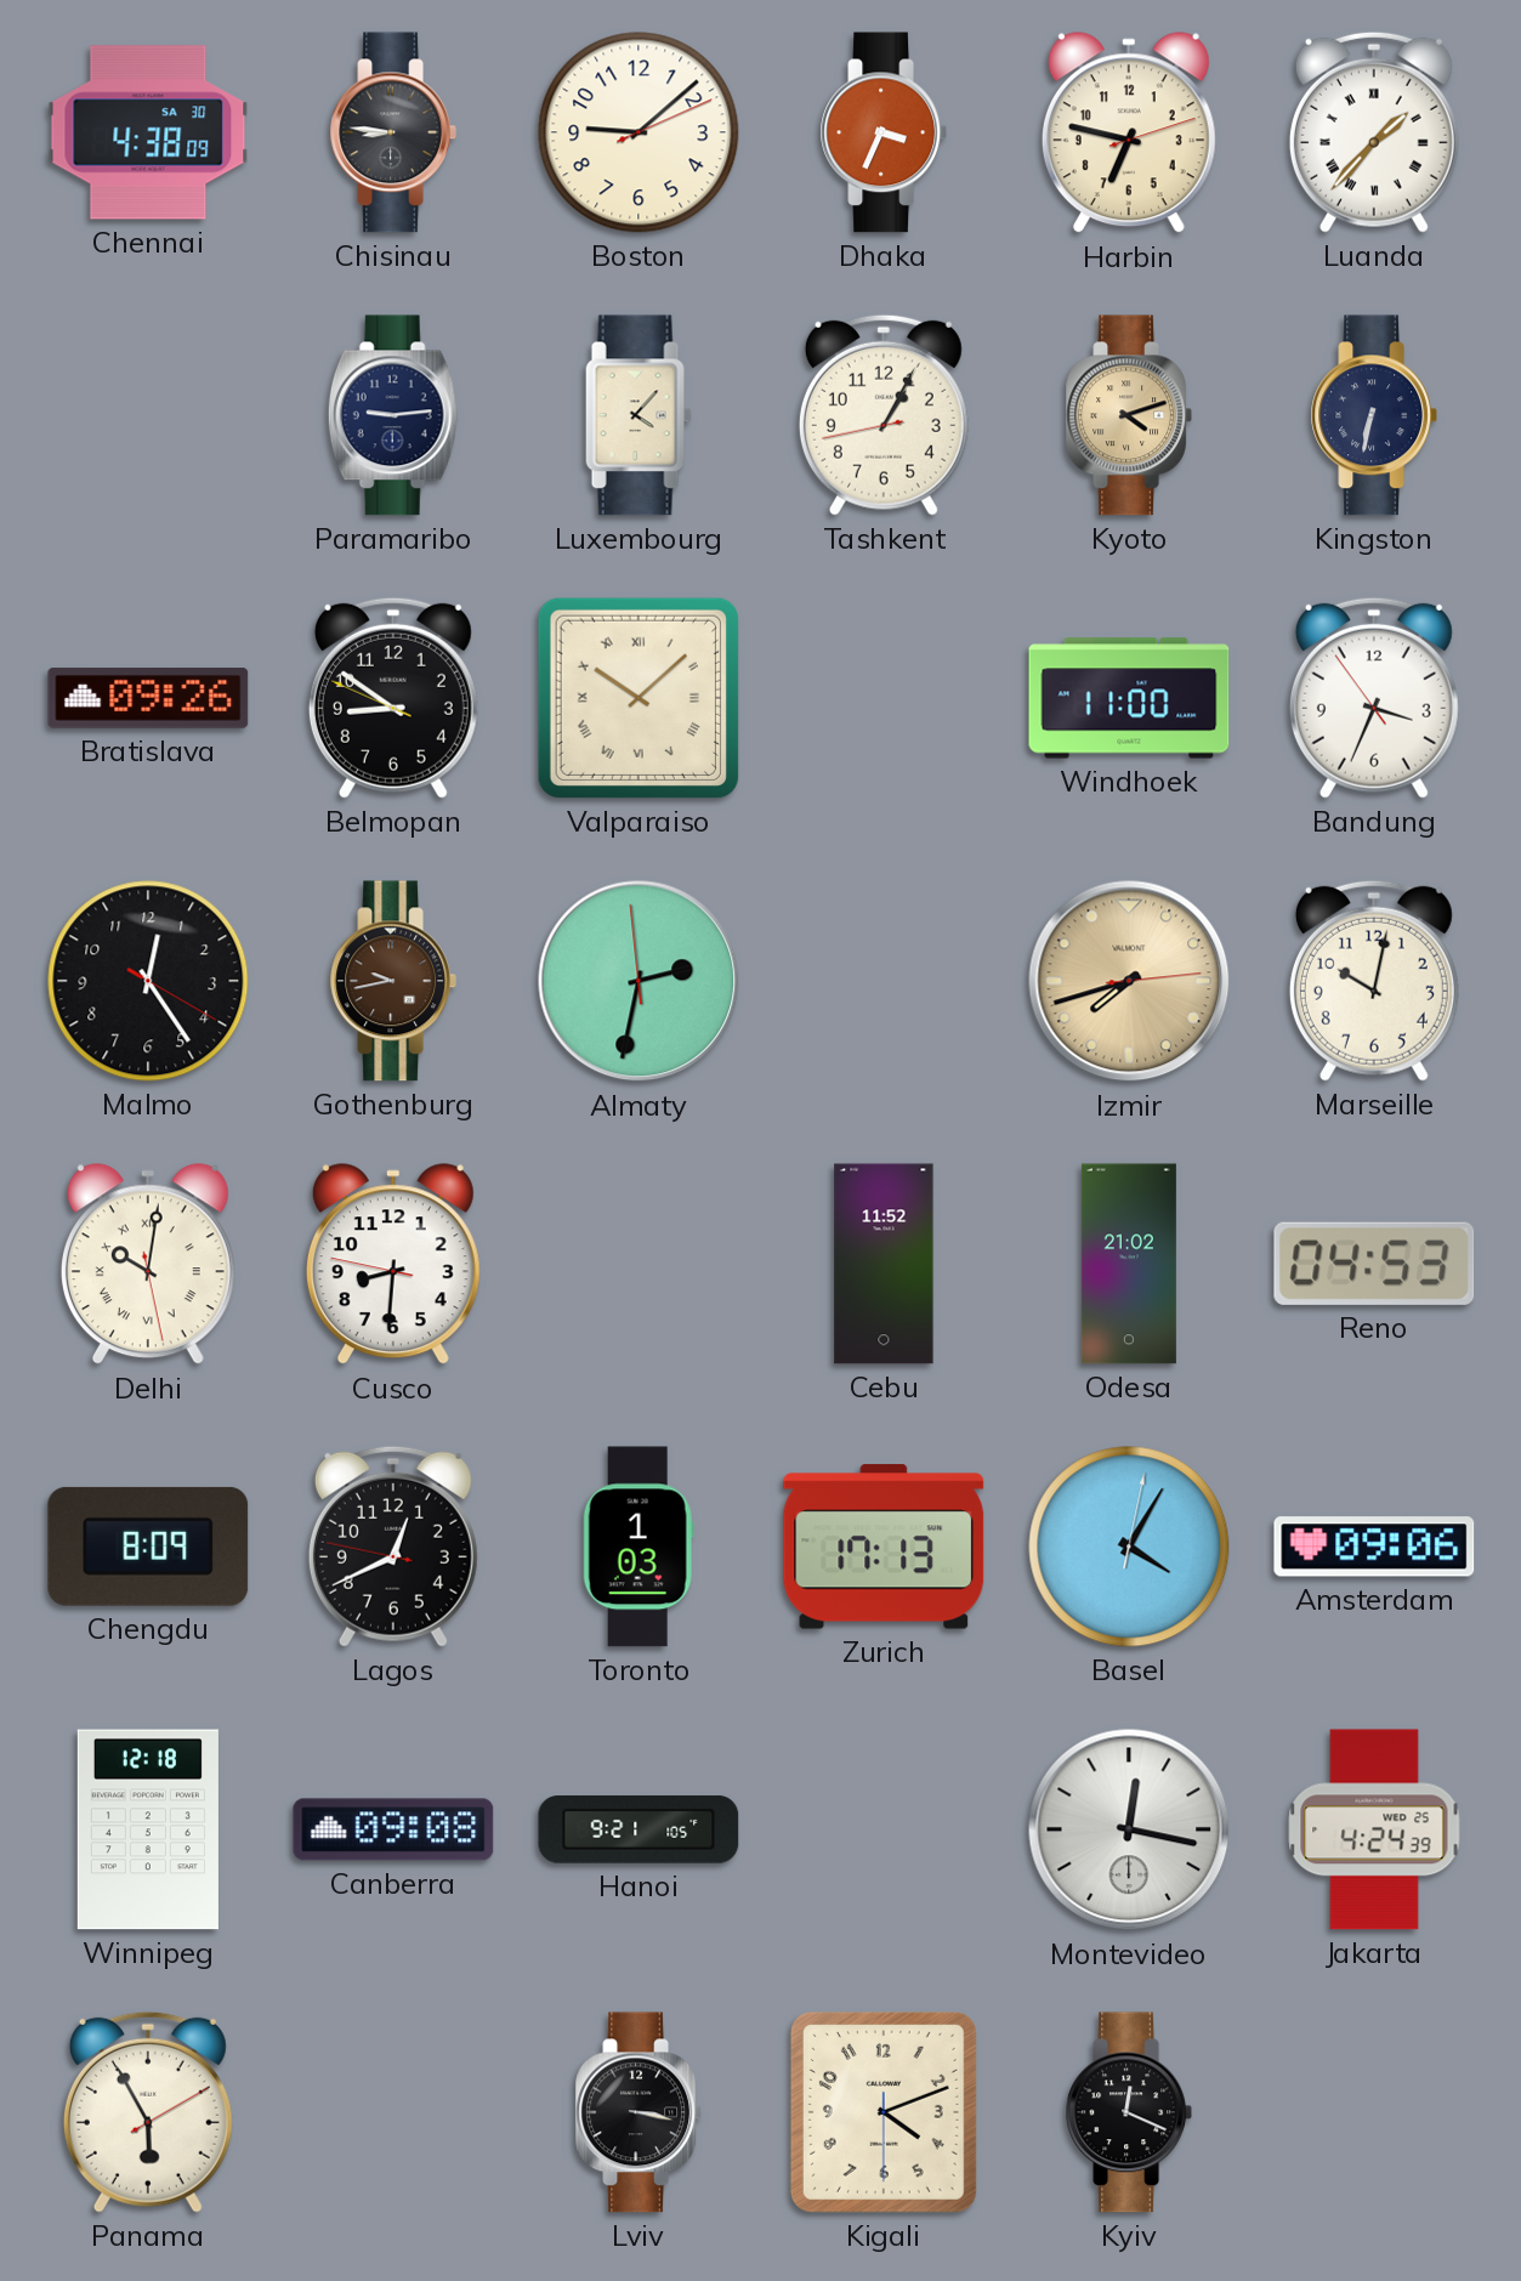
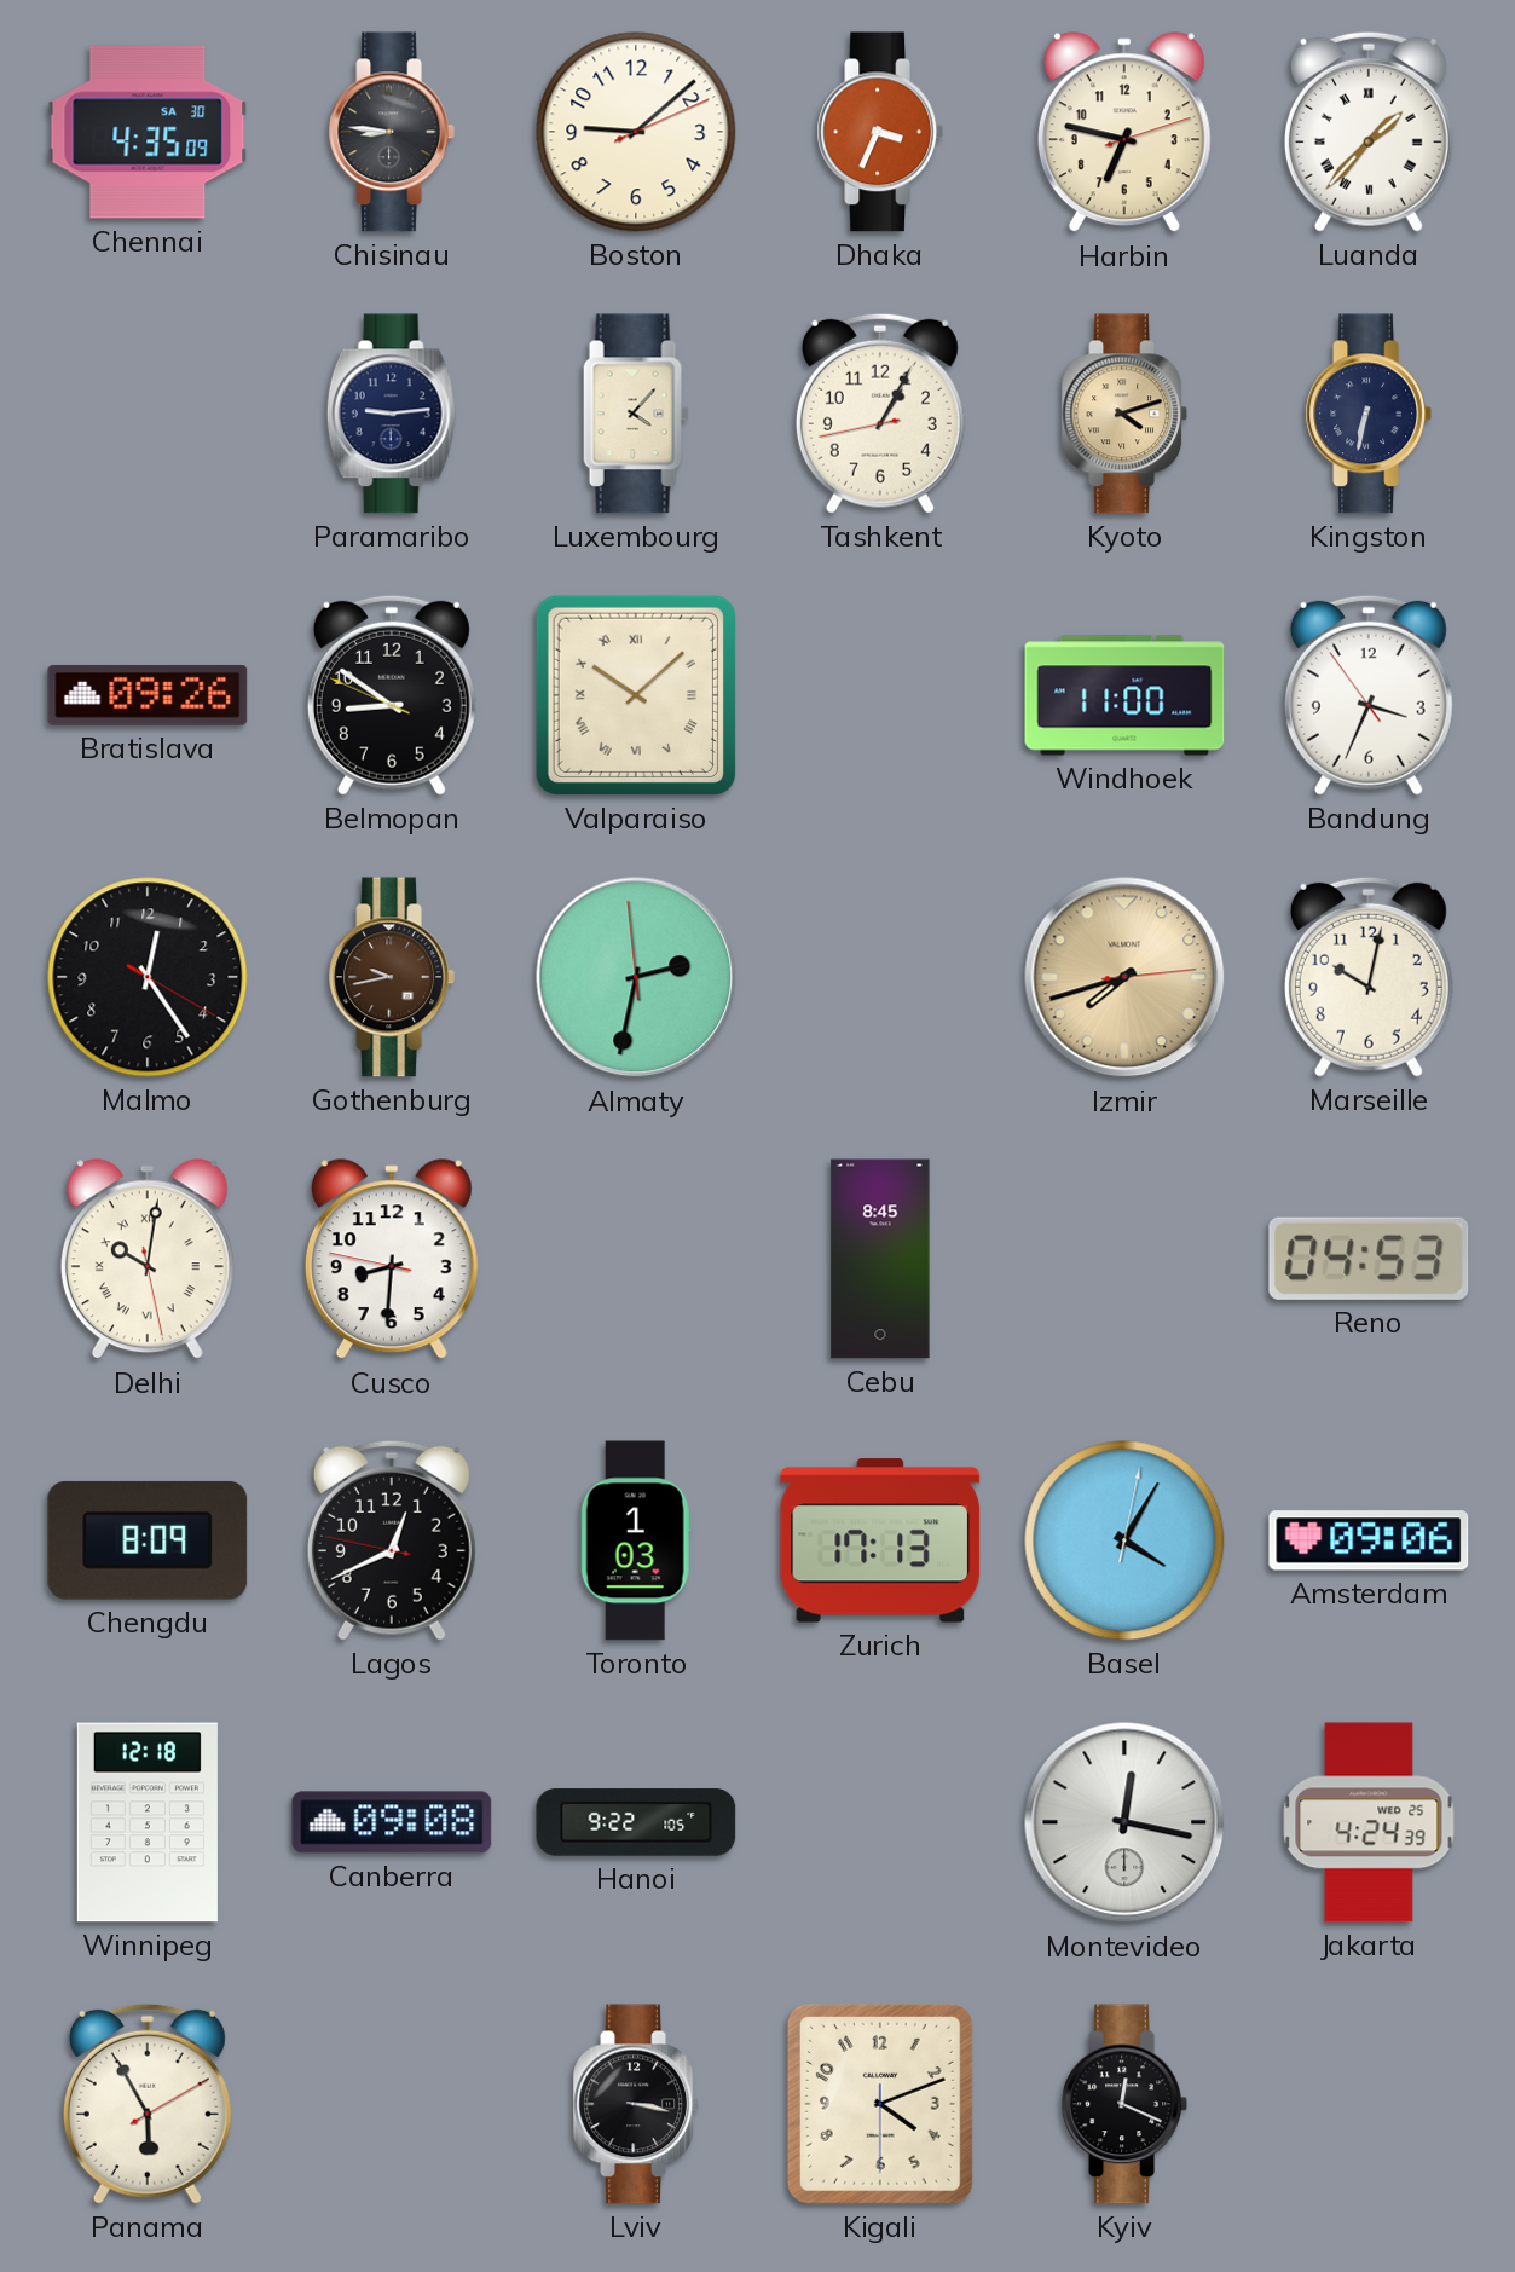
Chennai: 4:38 -> 4:35 (148, 132)
Cebu: 11:52 -> 8:45 (880, 1259)
Odesa: 21:02 -> none (1129, 1264)
Hanoi: 9:21 -> 9:22 (636, 1822)
